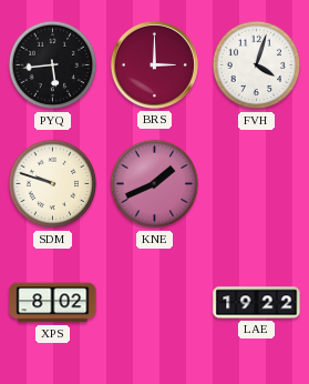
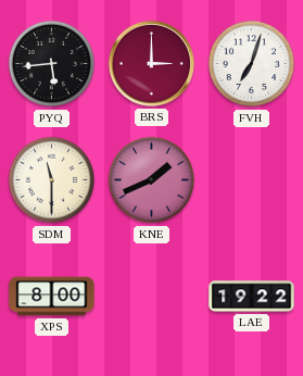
FVH: 4:03 -> 7:03 (252, 64)
SDM: 9:48 -> 11:30 (52, 180)
XPS: 8:02 -> 8:00 (52, 297)
